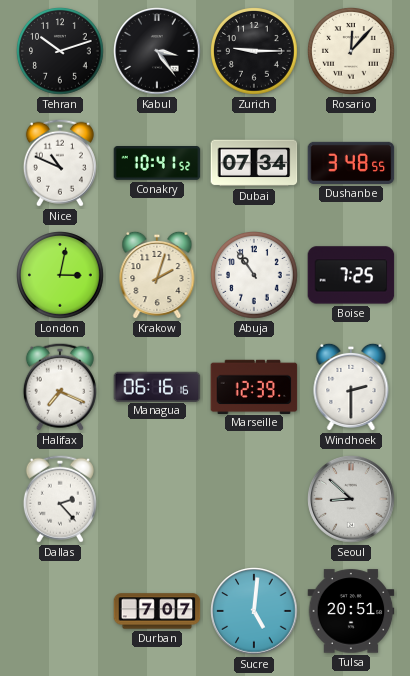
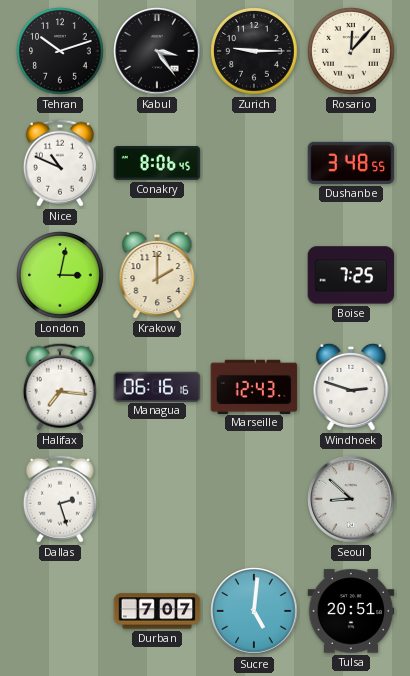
Conakry: 10:41 -> 8:06 (157, 163)
Dubai: 07:34 -> none (254, 163)
Krakow: 2:03 -> 2:00 (157, 275)
Abuja: 10:54 -> none (254, 275)
Halifax: 7:19 -> 7:16 (60, 387)
Marseille: 12:39 -> 12:43 (254, 386)
Windhoek: 2:30 -> 2:48 (351, 387)
Dallas: 2:23 -> 2:27 (60, 499)
